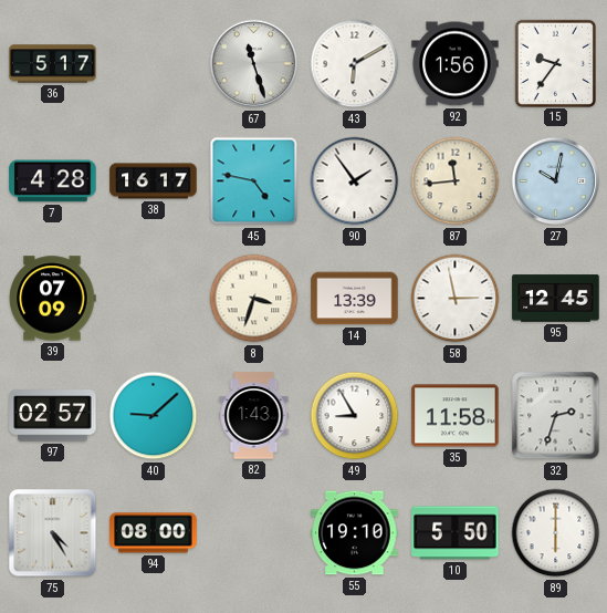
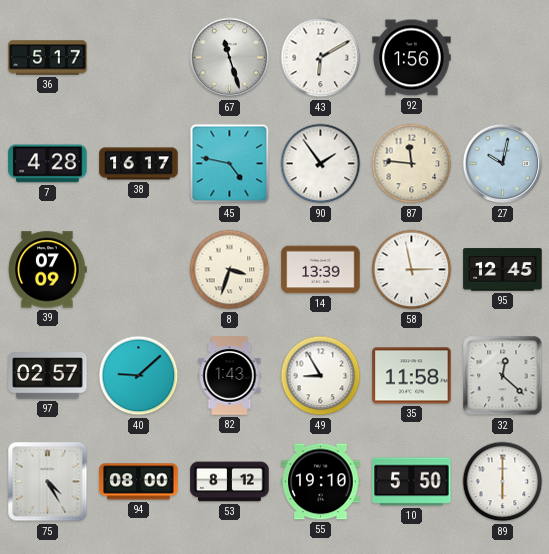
15: 9:36 -> none (555, 63)
87: 11:44 -> 11:46 (412, 164)
32: 2:33 -> 12:22 (503, 376)
53: none -> 8:12 (230, 482)
